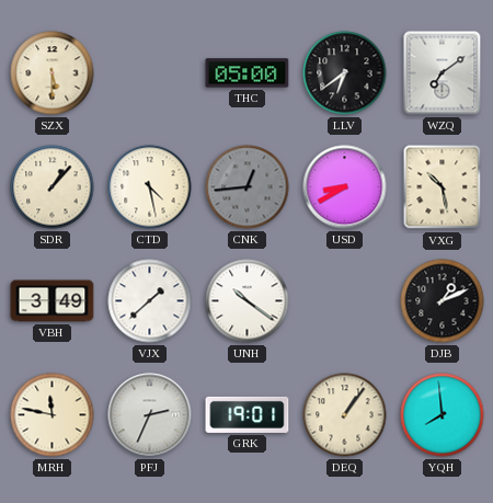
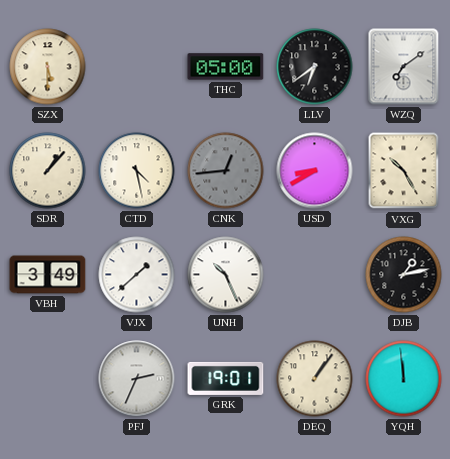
VXG: 10:28 -> 10:25 (404, 171)
UNH: 10:21 -> 10:26 (226, 275)
DJB: 1:11 -> 1:13 (404, 275)
MRH: 11:47 -> none (53, 415)
YQH: 7:59 -> 11:59 (404, 379)
